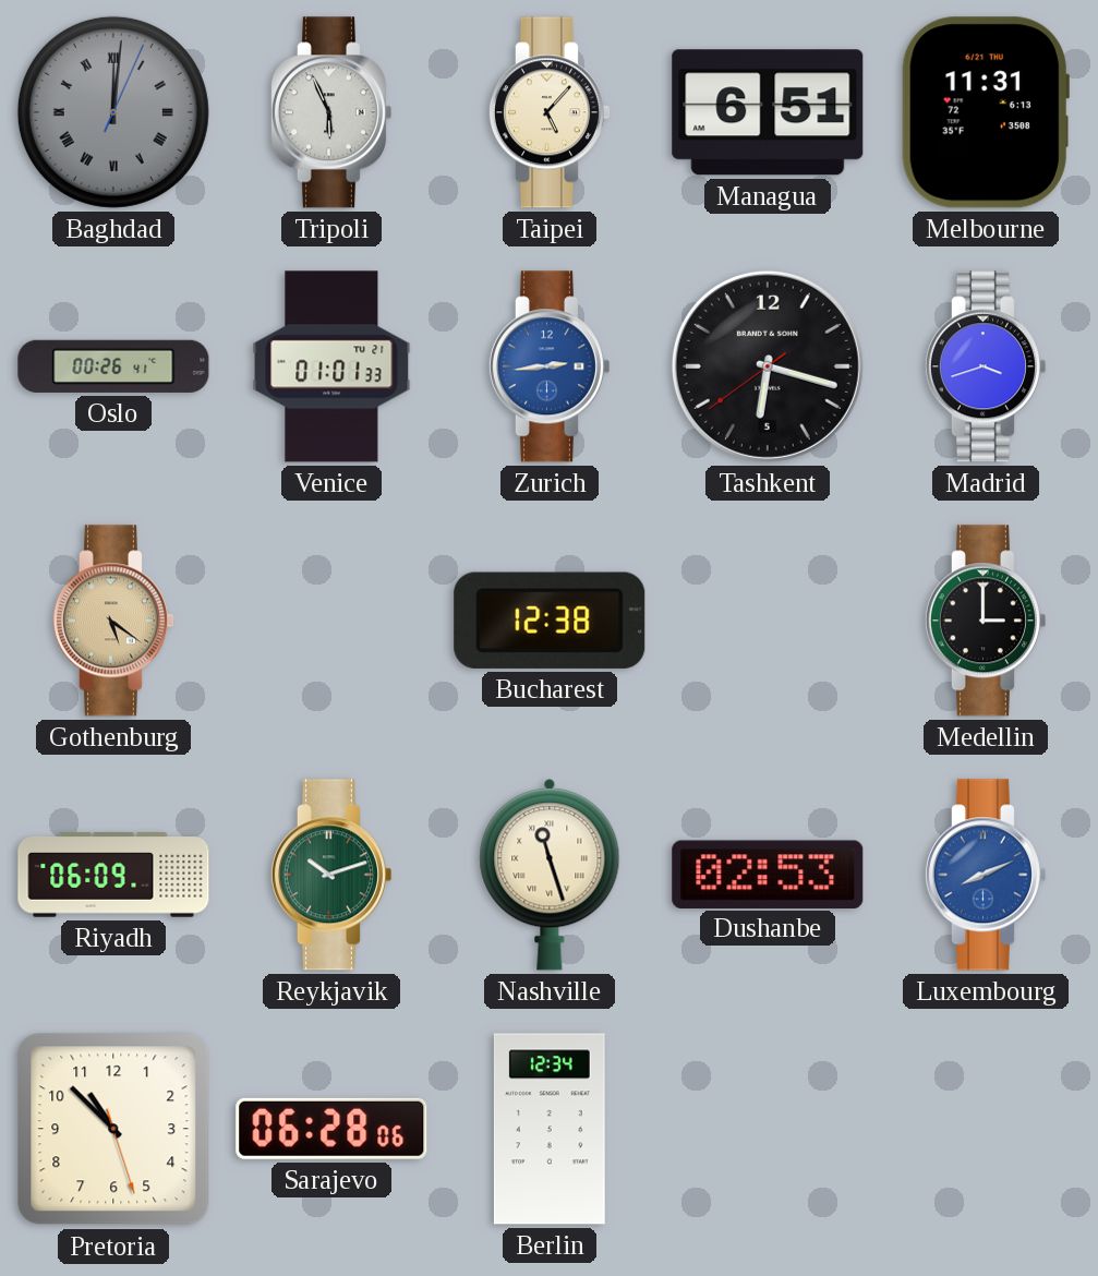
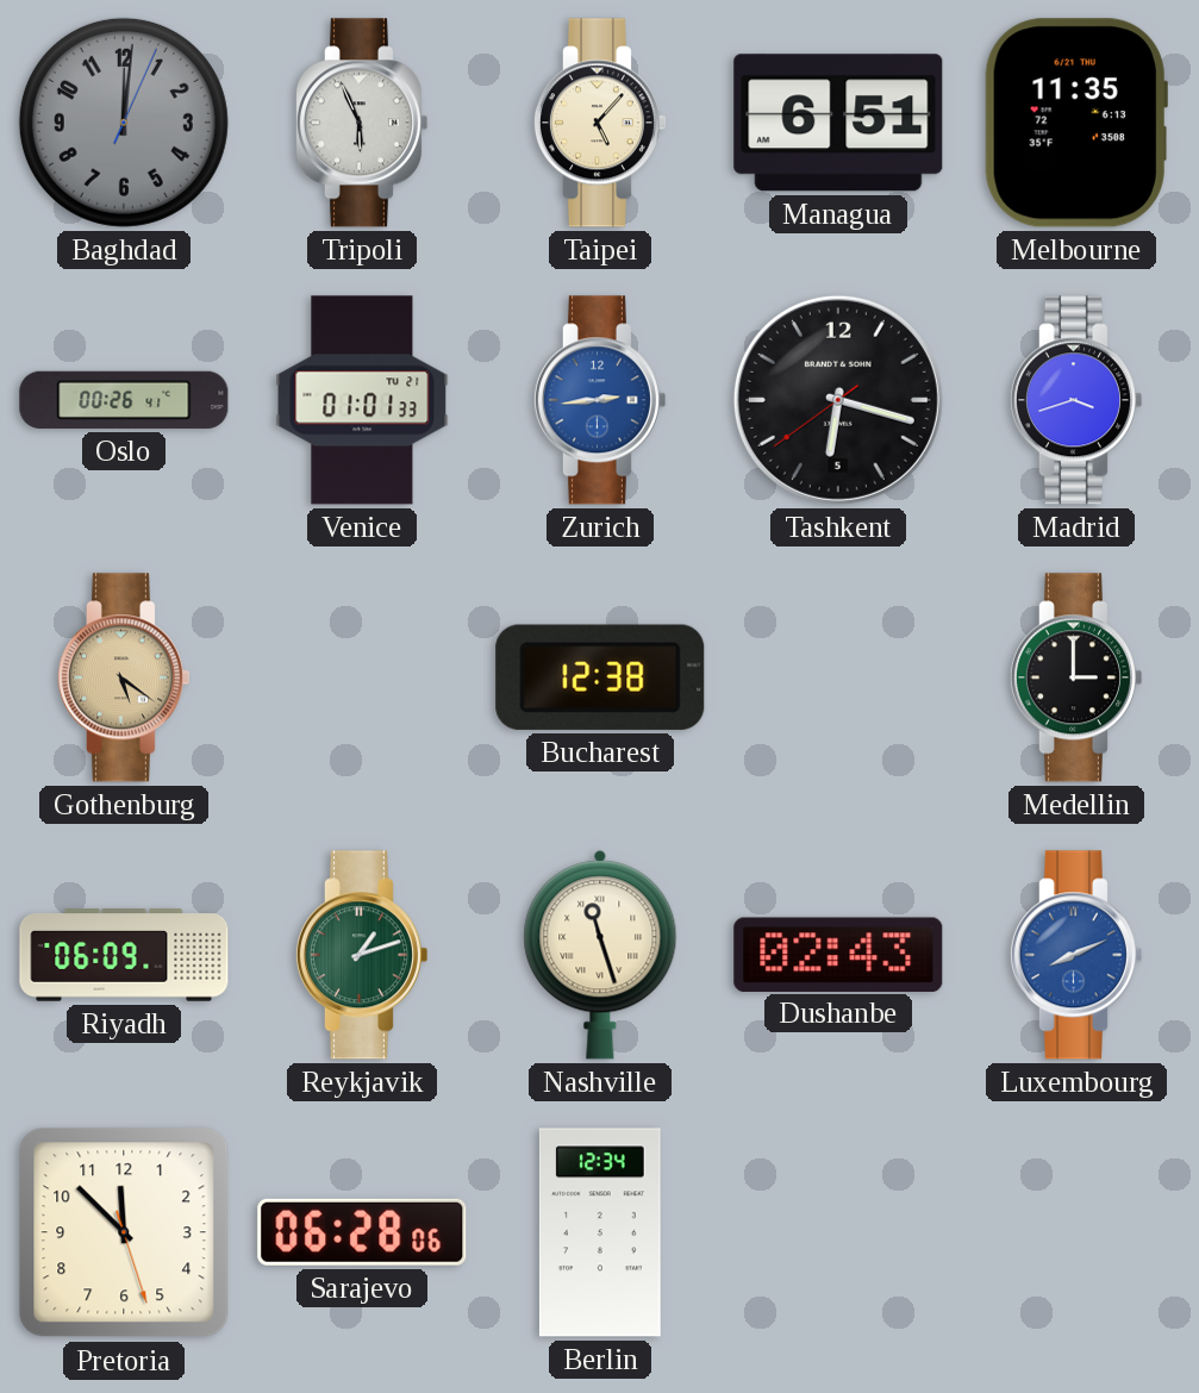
Baghdad numerals: Roman -> Arabic (124, 123)
Melbourne: 11:31 -> 11:35 (1076, 123)
Reykjavik: 10:12 -> 1:12 (361, 955)
Dushanbe: 02:53 -> 02:43 (838, 954)
Pretoria: 10:52 -> 11:52 (124, 1232)
